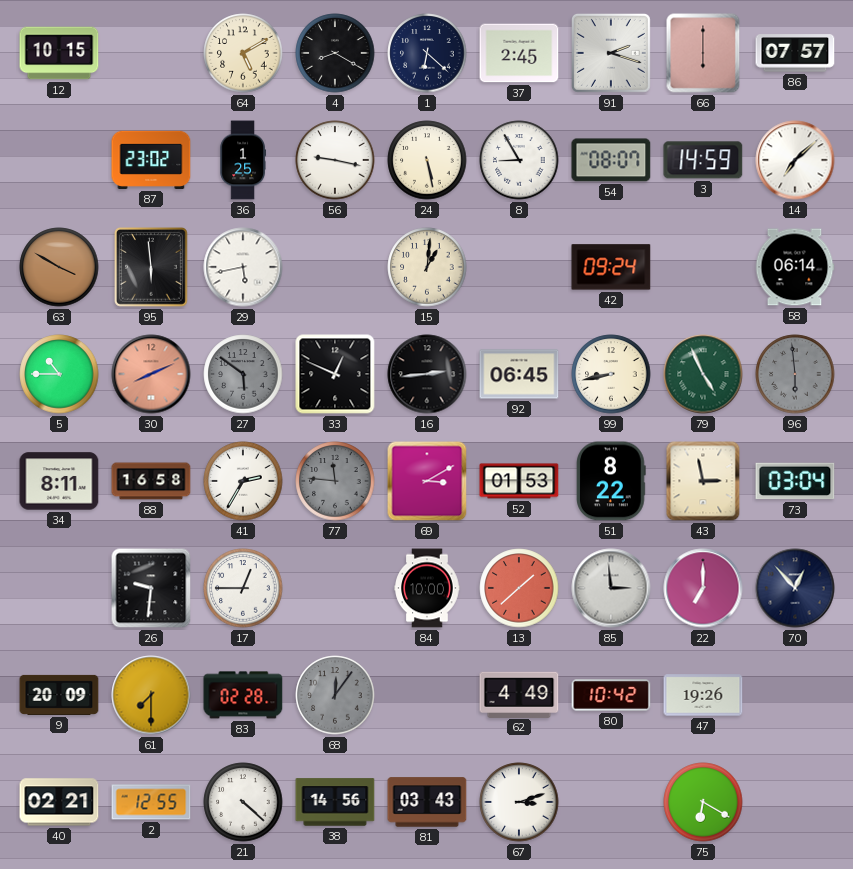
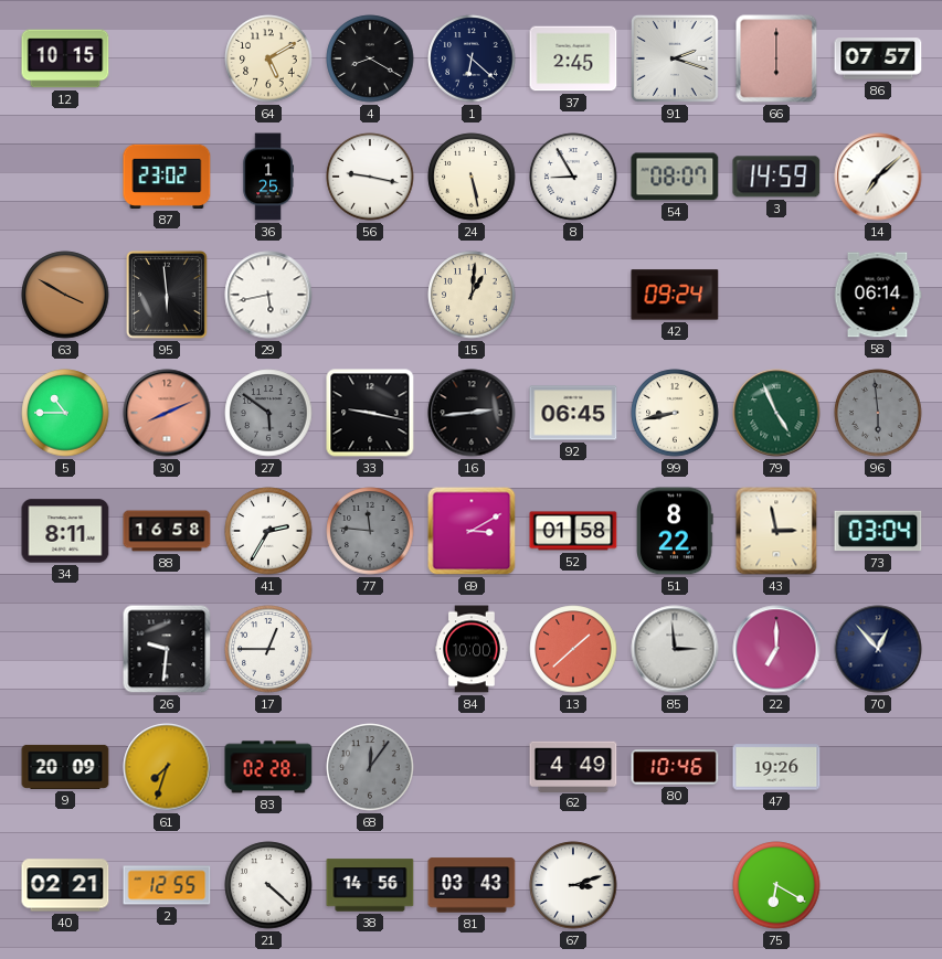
33: 12:49 -> 9:17 (370, 413)
52: 01:53 -> 01:58 (573, 531)
61: 7:30 -> 7:33 (167, 767)
80: 10:42 -> 10:46 (675, 767)
